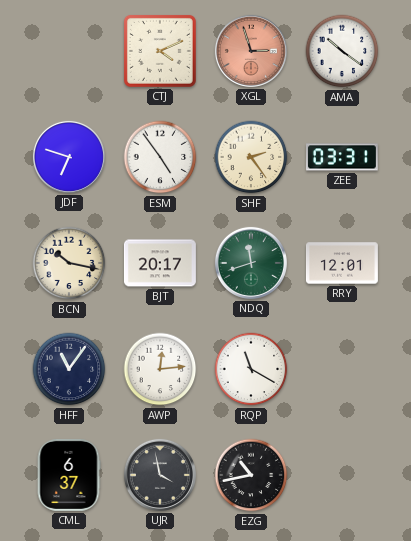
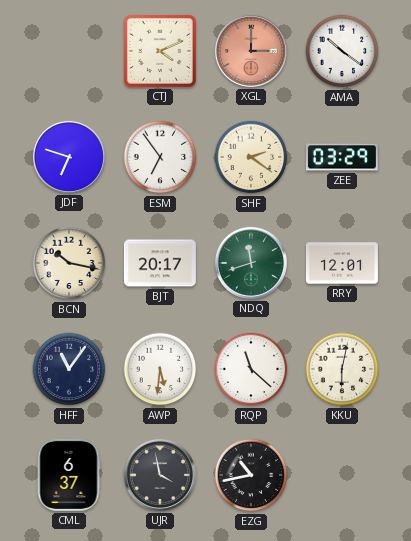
XGL: 2:57 -> 3:00 (251, 51)
ESM: 4:54 -> 6:54 (160, 157)
SHF: 2:24 -> 2:21 (251, 157)
ZEE: 03:31 -> 03:29 (342, 157)
AWP: 12:14 -> 5:31 (160, 369)
RQP: 11:20 -> 11:22 (251, 369)
KKU: none -> 6:02 (342, 369)
